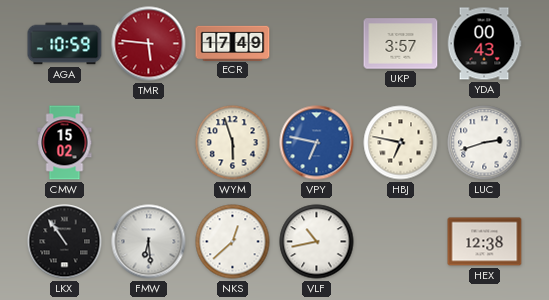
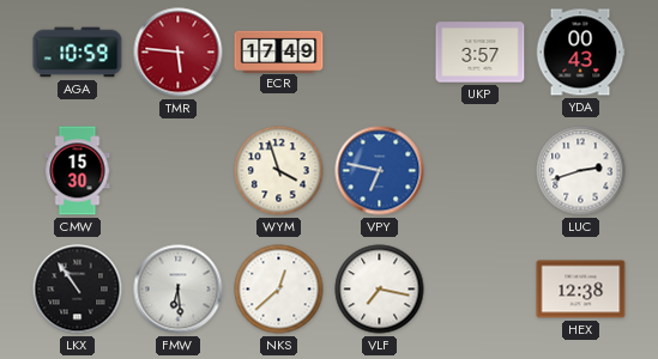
CMW: 15:02 -> 15:30 (78, 171)
WYM: 5:57 -> 3:57 (279, 171)
HBJ: 6:47 -> none (401, 143)
VLF: 10:43 -> 7:17 (380, 290)
